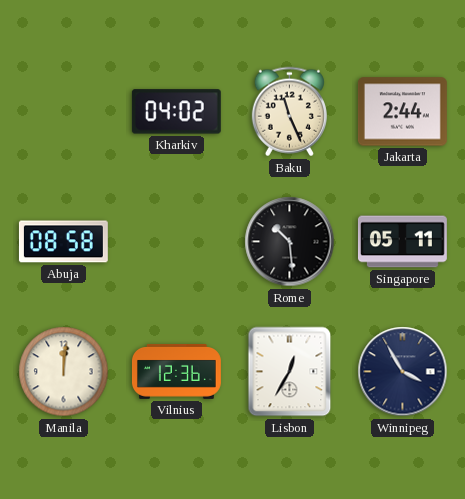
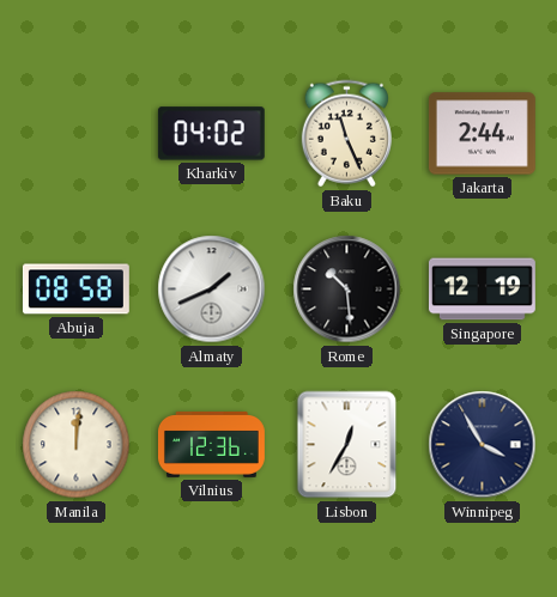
Almaty: none -> 1:41 (212, 290)
Singapore: 05:11 -> 12:19 (482, 290)
